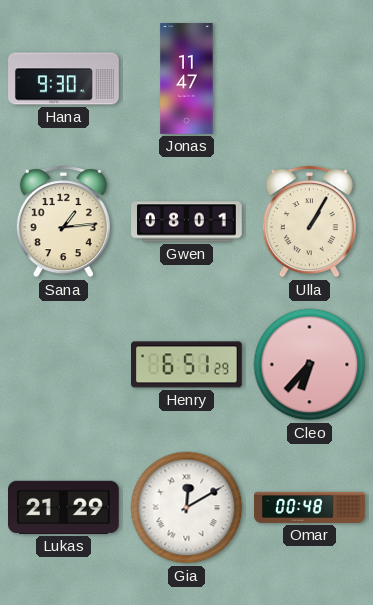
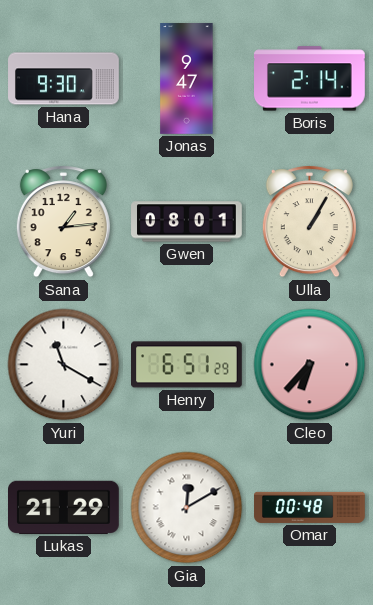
Jonas: 11:47 -> 9:47 (187, 79)
Boris: none -> 2:14 (310, 79)
Yuri: none -> 11:20 (64, 365)
